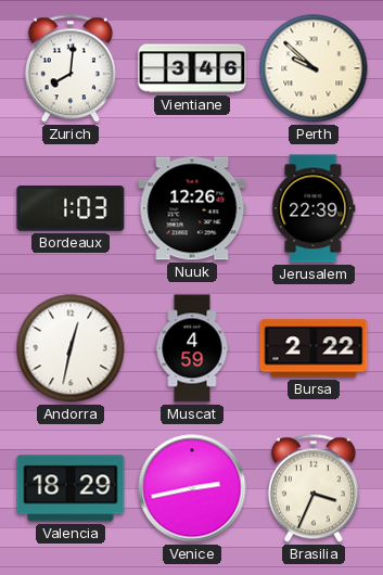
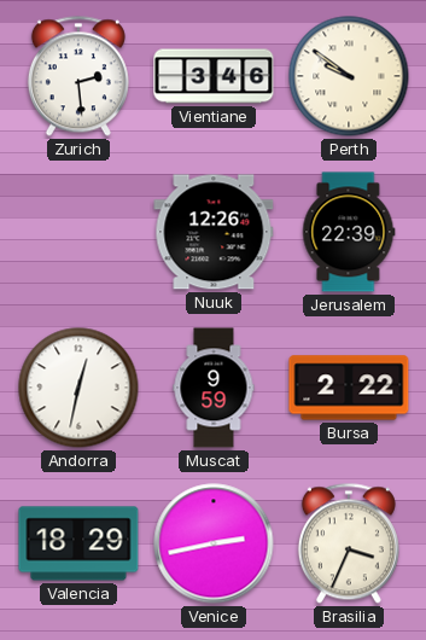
Zurich: 8:01 -> 2:29 (78, 76)
Perth: 9:52 -> 9:51 (349, 76)
Bordeaux: 1:03 -> none (71, 208)
Muscat: 4:59 -> 9:59 (214, 388)
